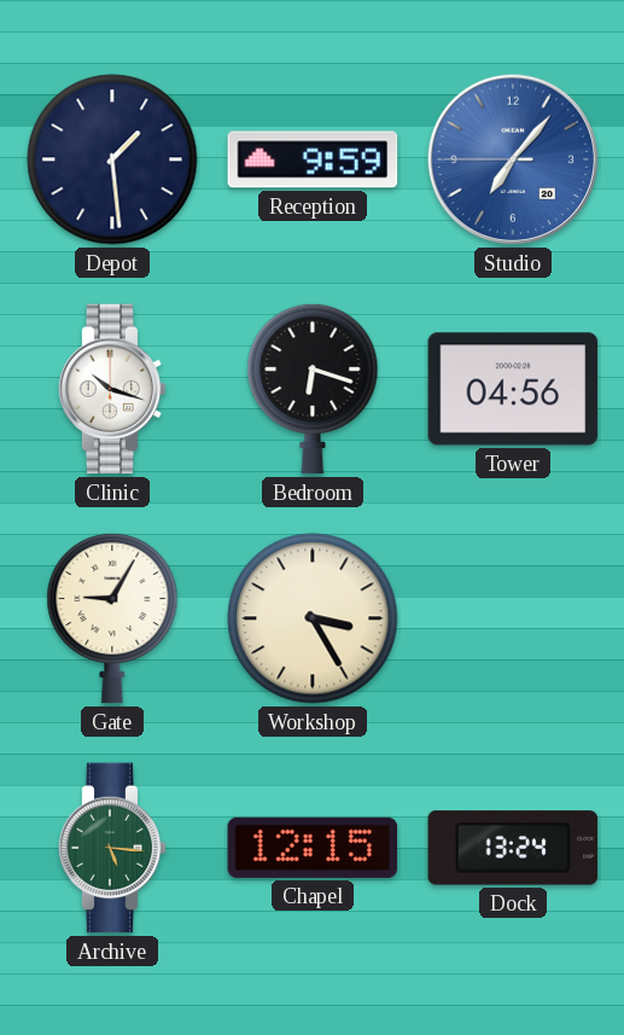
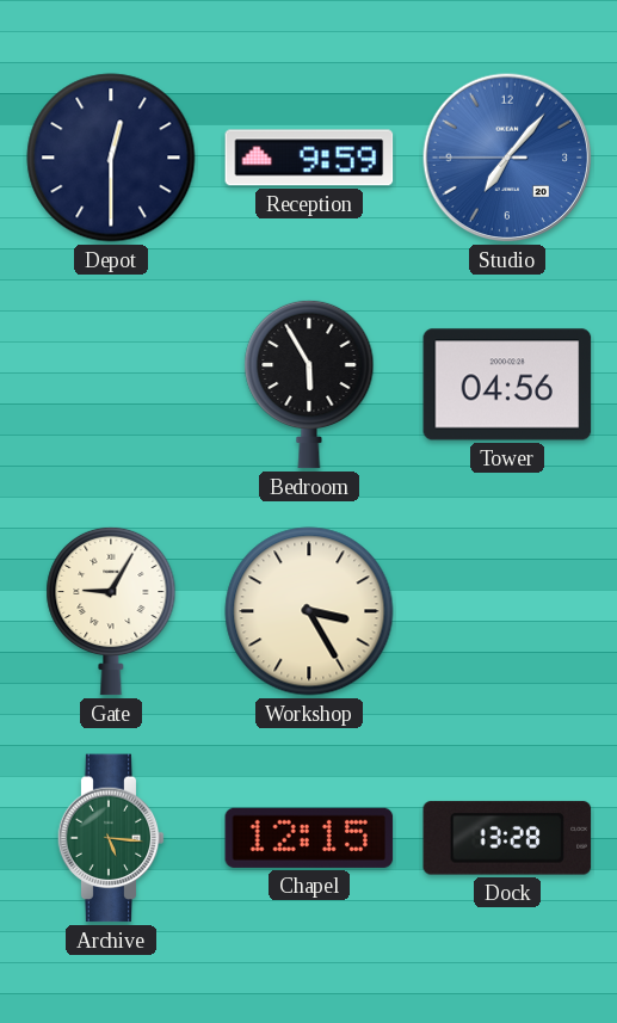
Depot: 1:29 -> 12:30 (111, 158)
Clinic: 10:18 -> none (112, 389)
Bedroom: 6:18 -> 5:55 (309, 384)
Dock: 13:24 -> 13:28 (507, 838)
